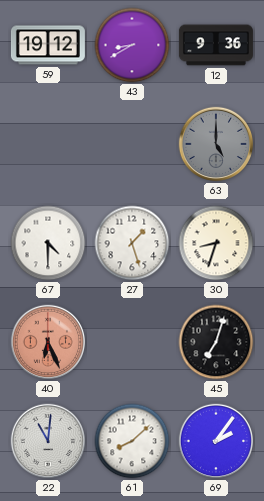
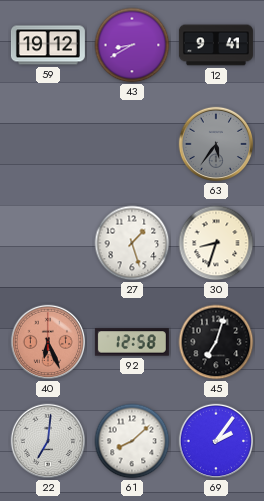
12: 9:36 -> 9:41 (216, 45)
63: 5:00 -> 5:36 (216, 144)
67: 4:30 -> none (48, 243)
92: none -> 12:58 (132, 342)
22: 11:01 -> 7:01 (48, 441)
